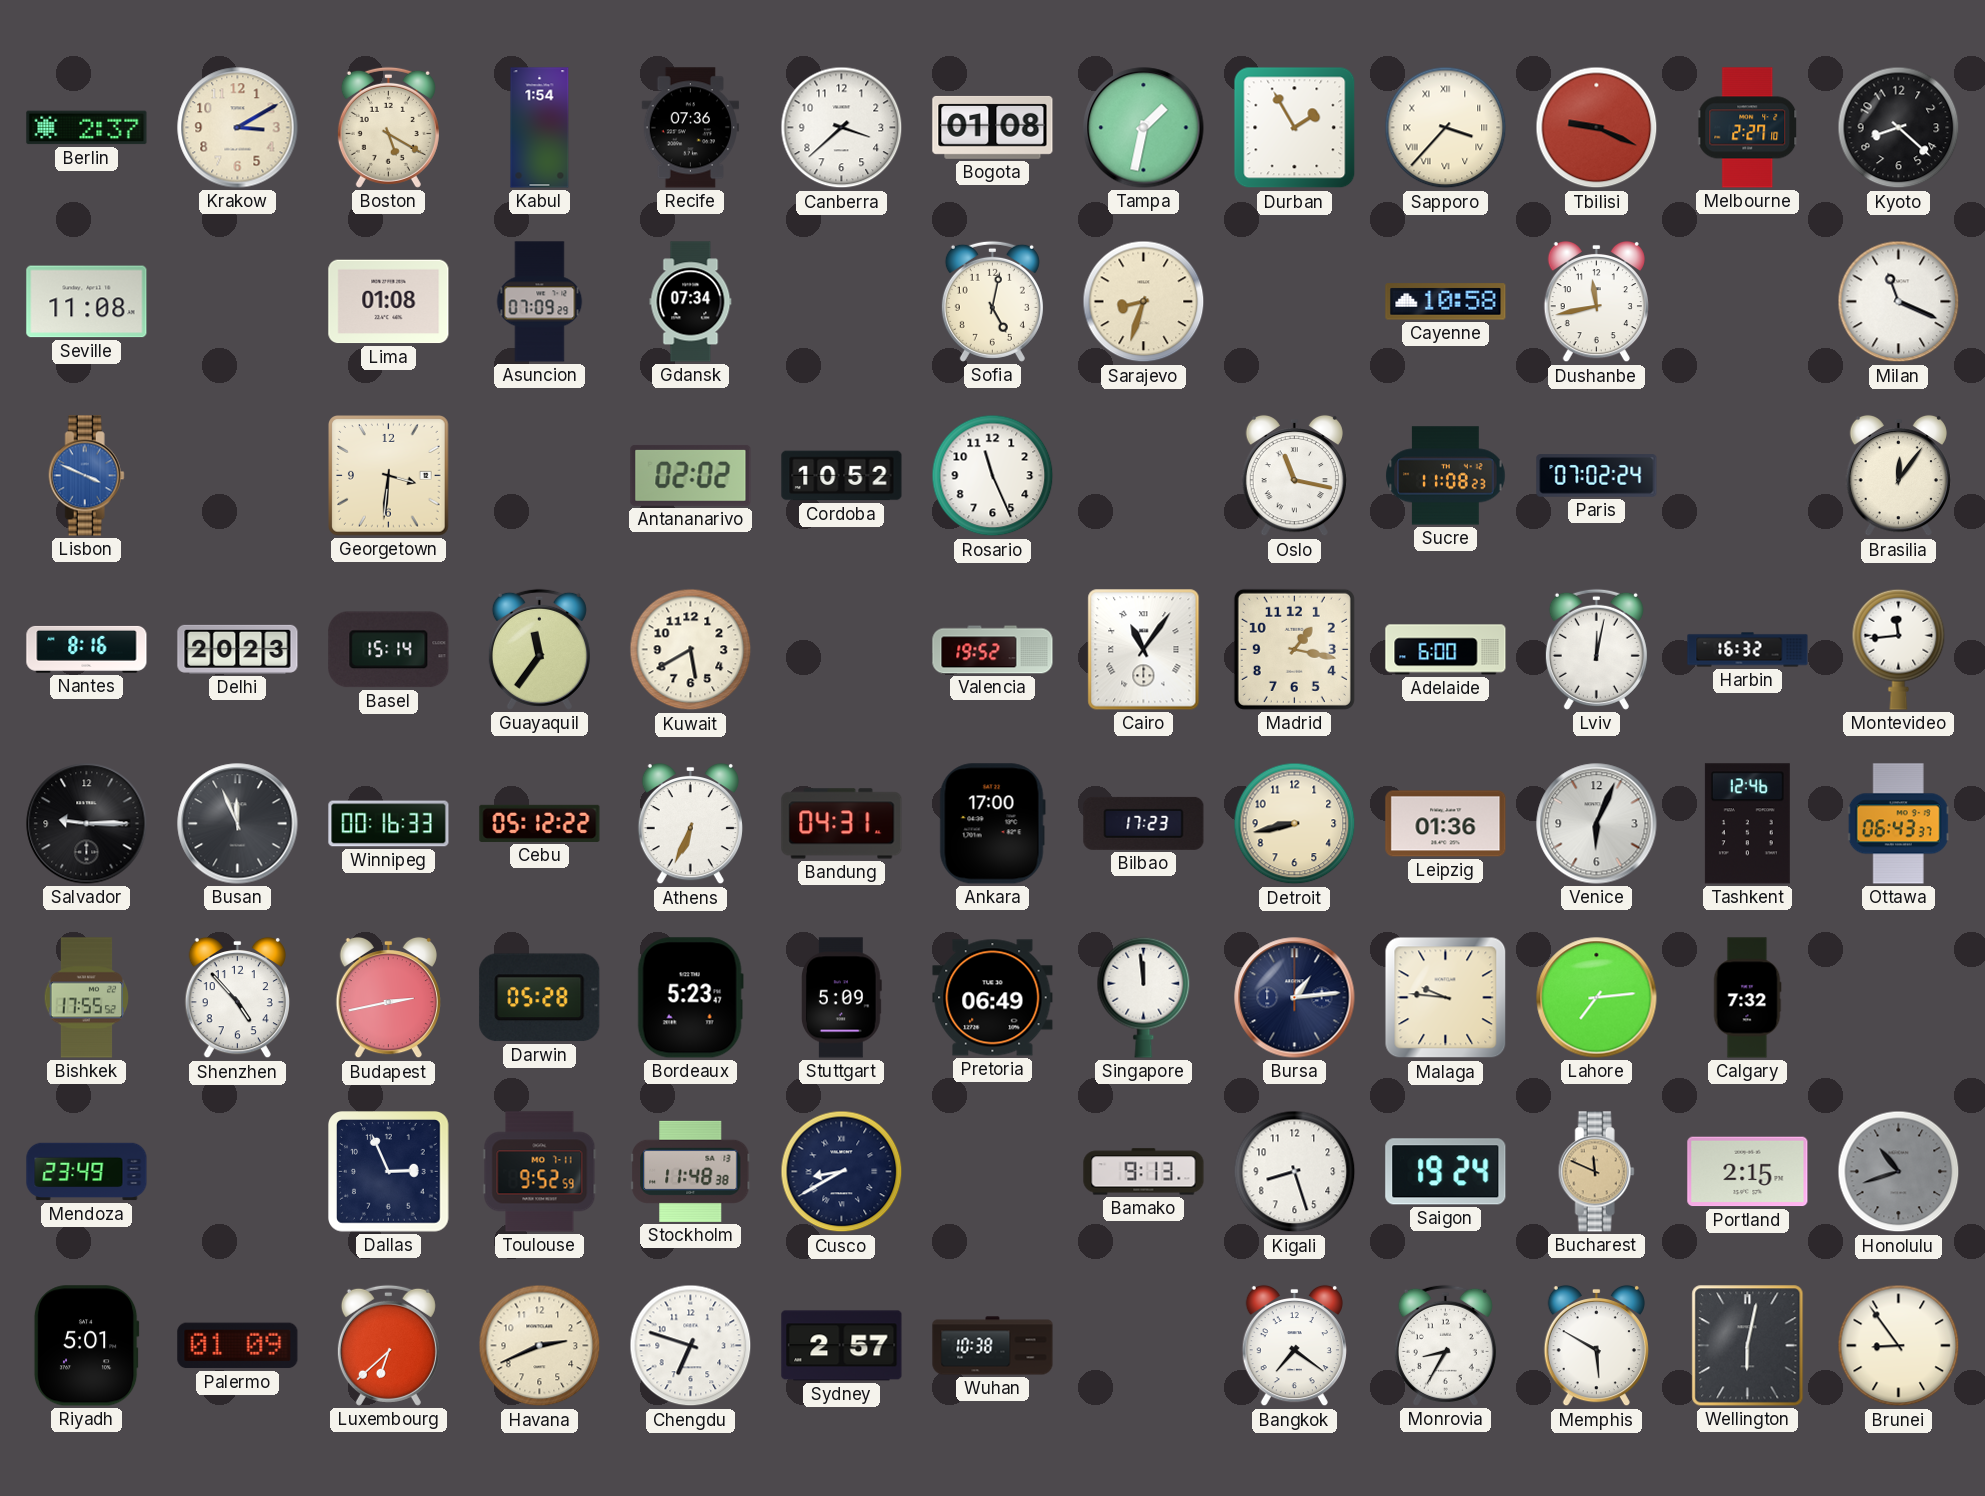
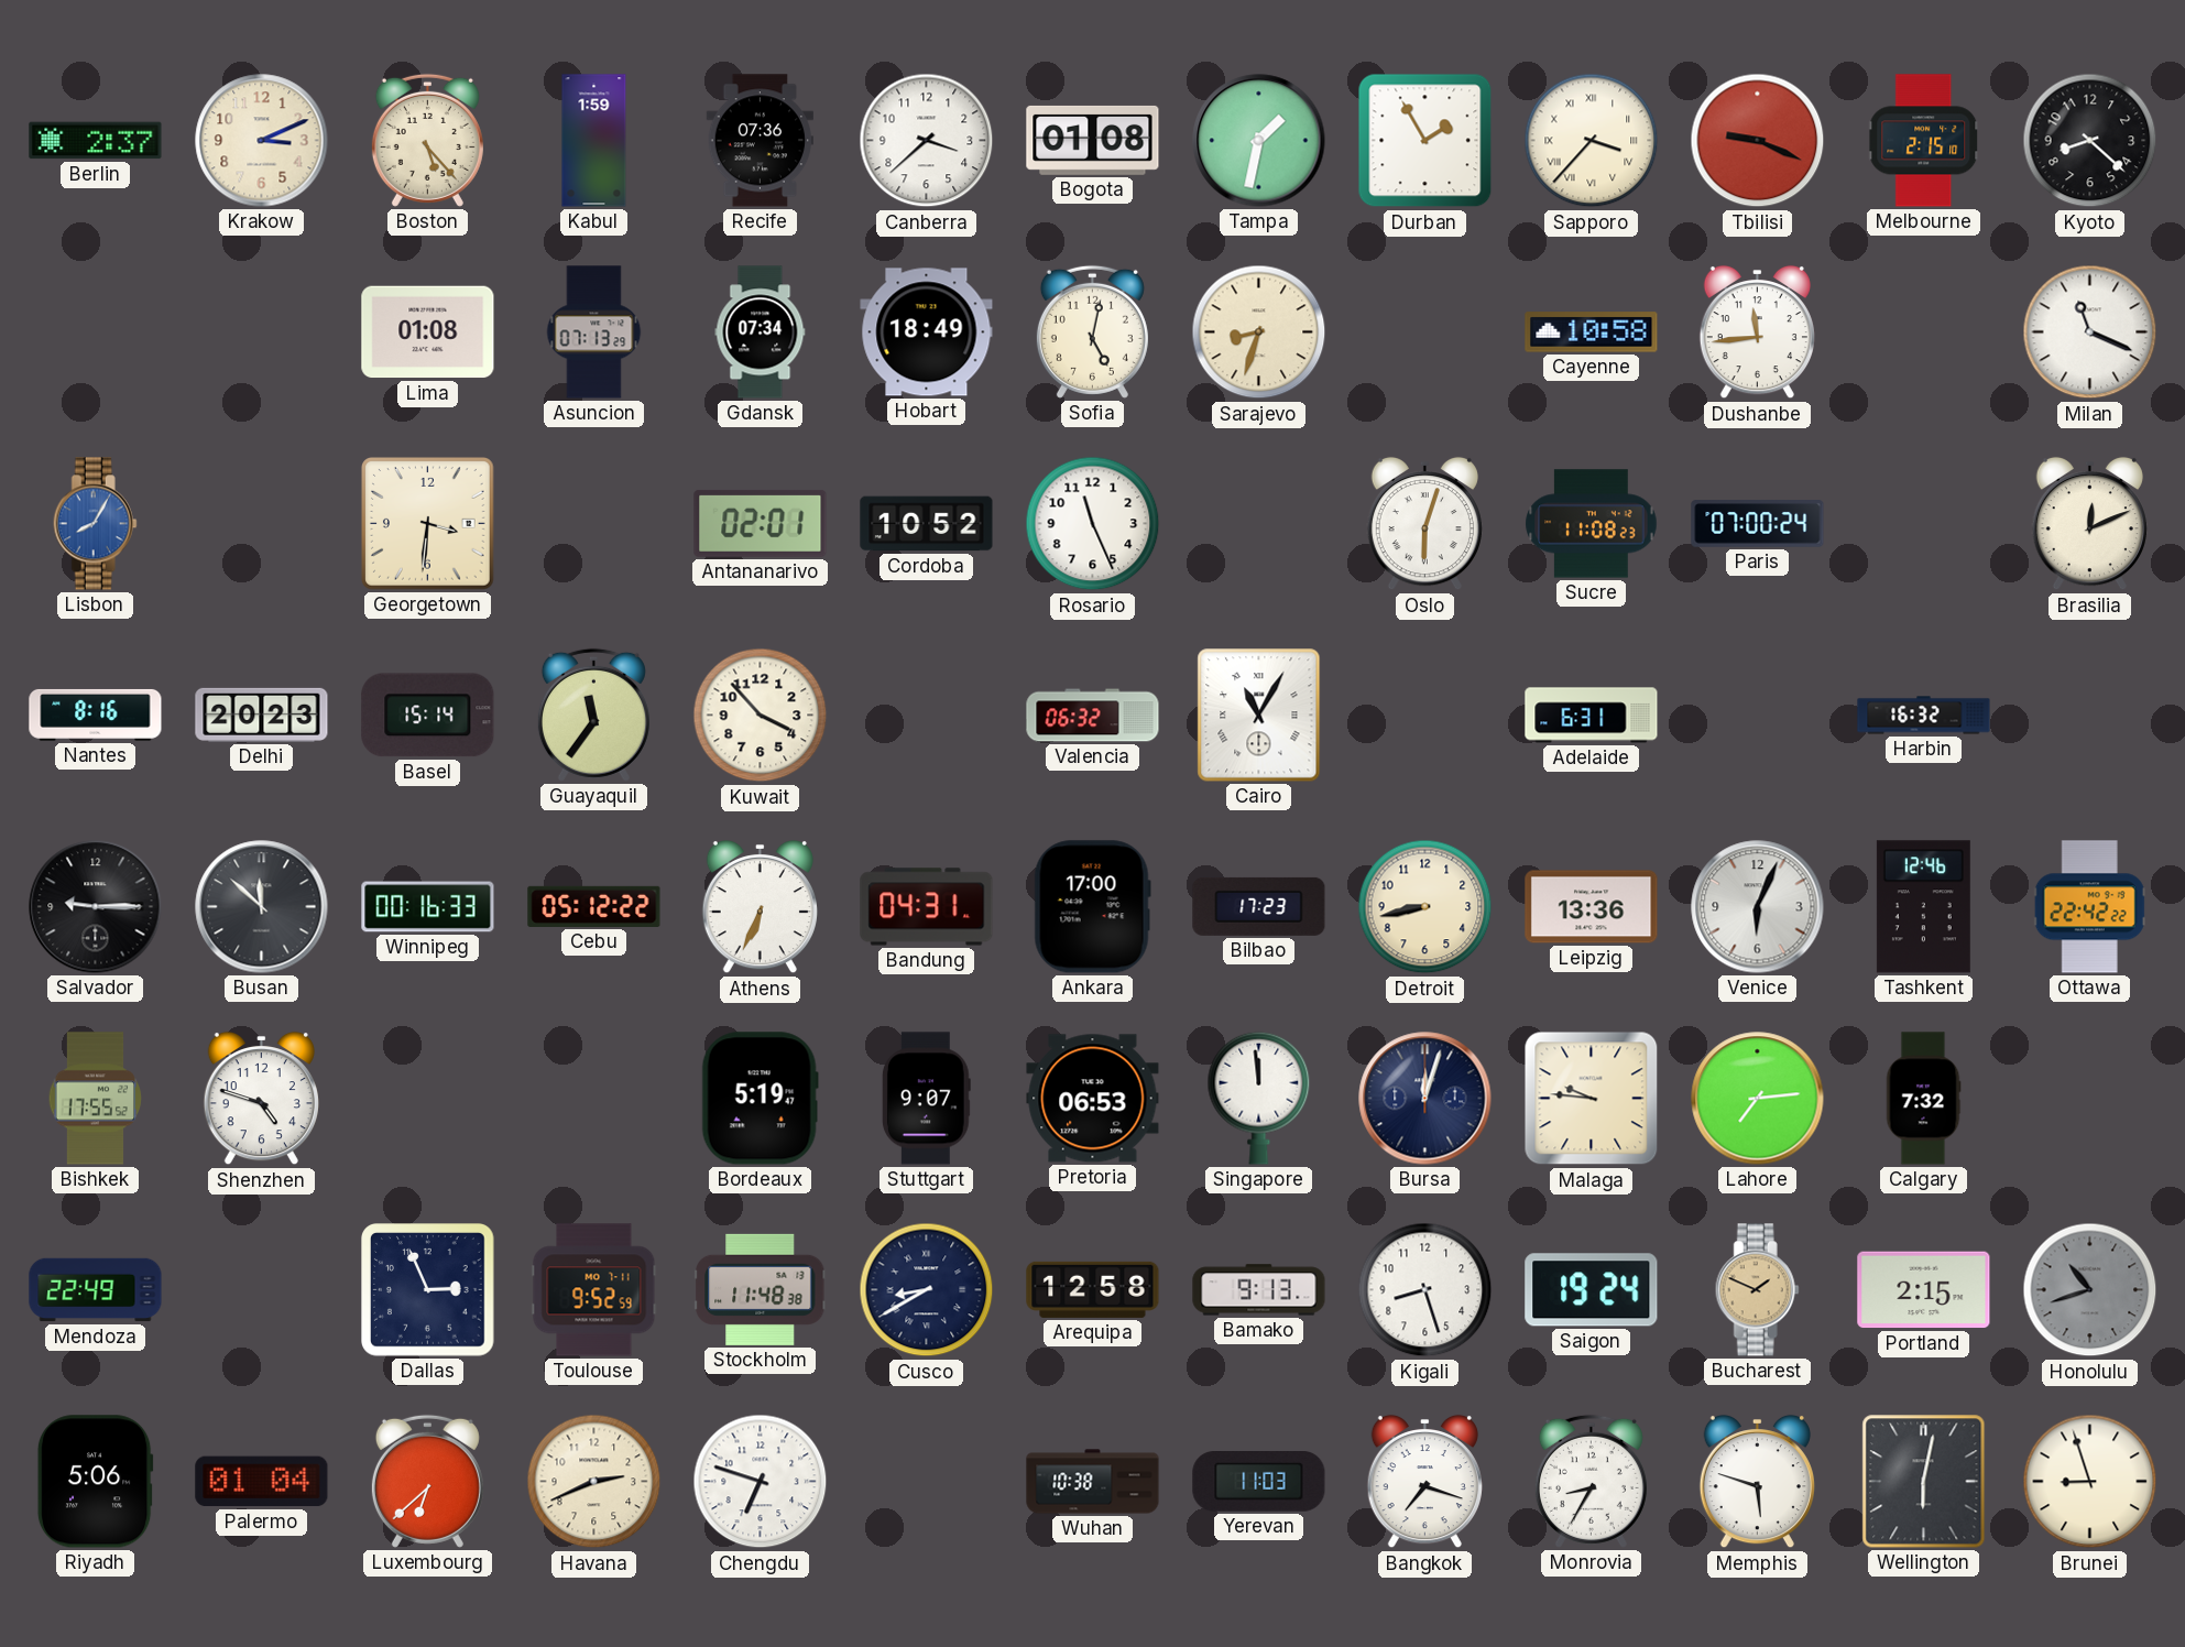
Krakow: 3:10 -> 3:11 (262, 141)
Boston: 5:20 -> 5:23 (427, 140)
Kabul: 1:54 -> 1:59 (594, 141)
Melbourne: 2:27 -> 2:15 (1924, 141)
Seville: 11:08 -> none (87, 302)
Asuncion: 07:09 -> 07:13 (594, 332)
Hobart: none -> 18:49 (927, 332)
Dushanbe: 11:43 -> 11:44 (1757, 332)
Lisbon: 3:49 -> 8:05 (95, 524)
Antananarivo: 02:02 -> 02:01 (761, 523)
Oslo: 11:17 -> 6:03 (1424, 524)
Paris: 07:02 -> 07:00 (1758, 524)
Brasilia: 12:06 -> 12:11 (2089, 524)
Kuwait: 5:40 -> 3:53 (761, 716)
Valencia: 19:52 -> 06:32 (1093, 716)
Cairo: 11:06 -> 11:05 (1259, 716)
Madrid: 1:17 -> none (1294, 649)
Adelaide: 6:00 -> 6:31 (1592, 716)
Lviv: 12:02 -> none (1596, 649)
Montevideo: 11:44 -> none (1899, 649)
Busan: 11:56 -> 11:52 (262, 907)
Leipzig: 01:36 -> 13:36 (1592, 907)
Ottawa: 06:43 -> 22:42 (2089, 907)
Shenzhen: 4:53 -> 4:48 (261, 1099)
Budapest: 2:43 -> none (388, 998)
Darwin: 05:28 -> none (540, 998)
Bordeaux: 5:23 -> 5:19 (760, 1099)
Stuttgart: 5:09 -> 9:07 (927, 1099)
Pretoria: 06:49 -> 06:53 (1093, 1099)
Bursa: 1:14 -> 12:03 (1425, 1099)
Mendoza: 23:49 -> 22:49 (96, 1290)
Arequipa: none -> 12:58 (1093, 1289)
Bucharest: 11:49 -> 1:49 (1757, 1290)
Riyadh: 5:01 -> 5:06 (95, 1482)
Palermo: 01:09 -> 01:04 (262, 1482)
Sydney: 2:57 -> none (842, 1346)
Yerevan: none -> 11:03 (1259, 1482)
Bangkok: 7:21 -> 7:18 (1424, 1482)
Memphis: 5:50 -> 5:48 (1757, 1482)
Brunei: 8:54 -> 8:57 (2090, 1482)
